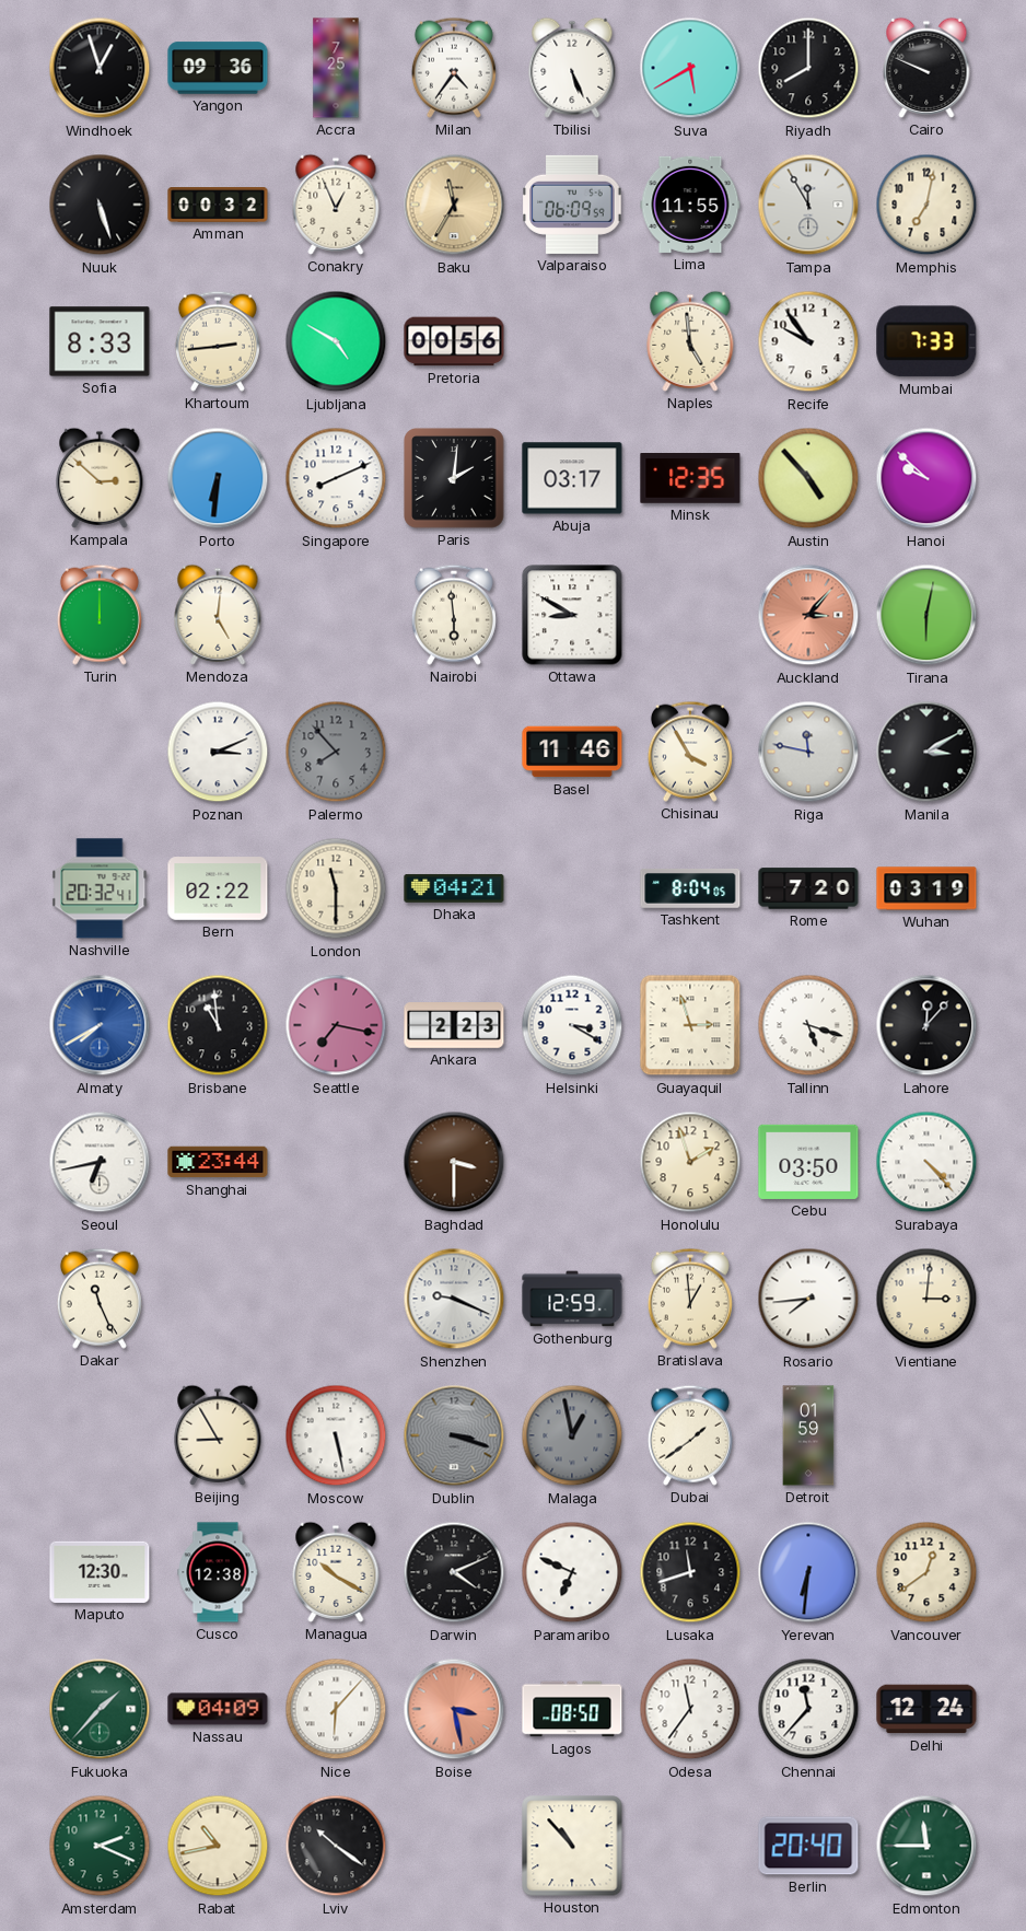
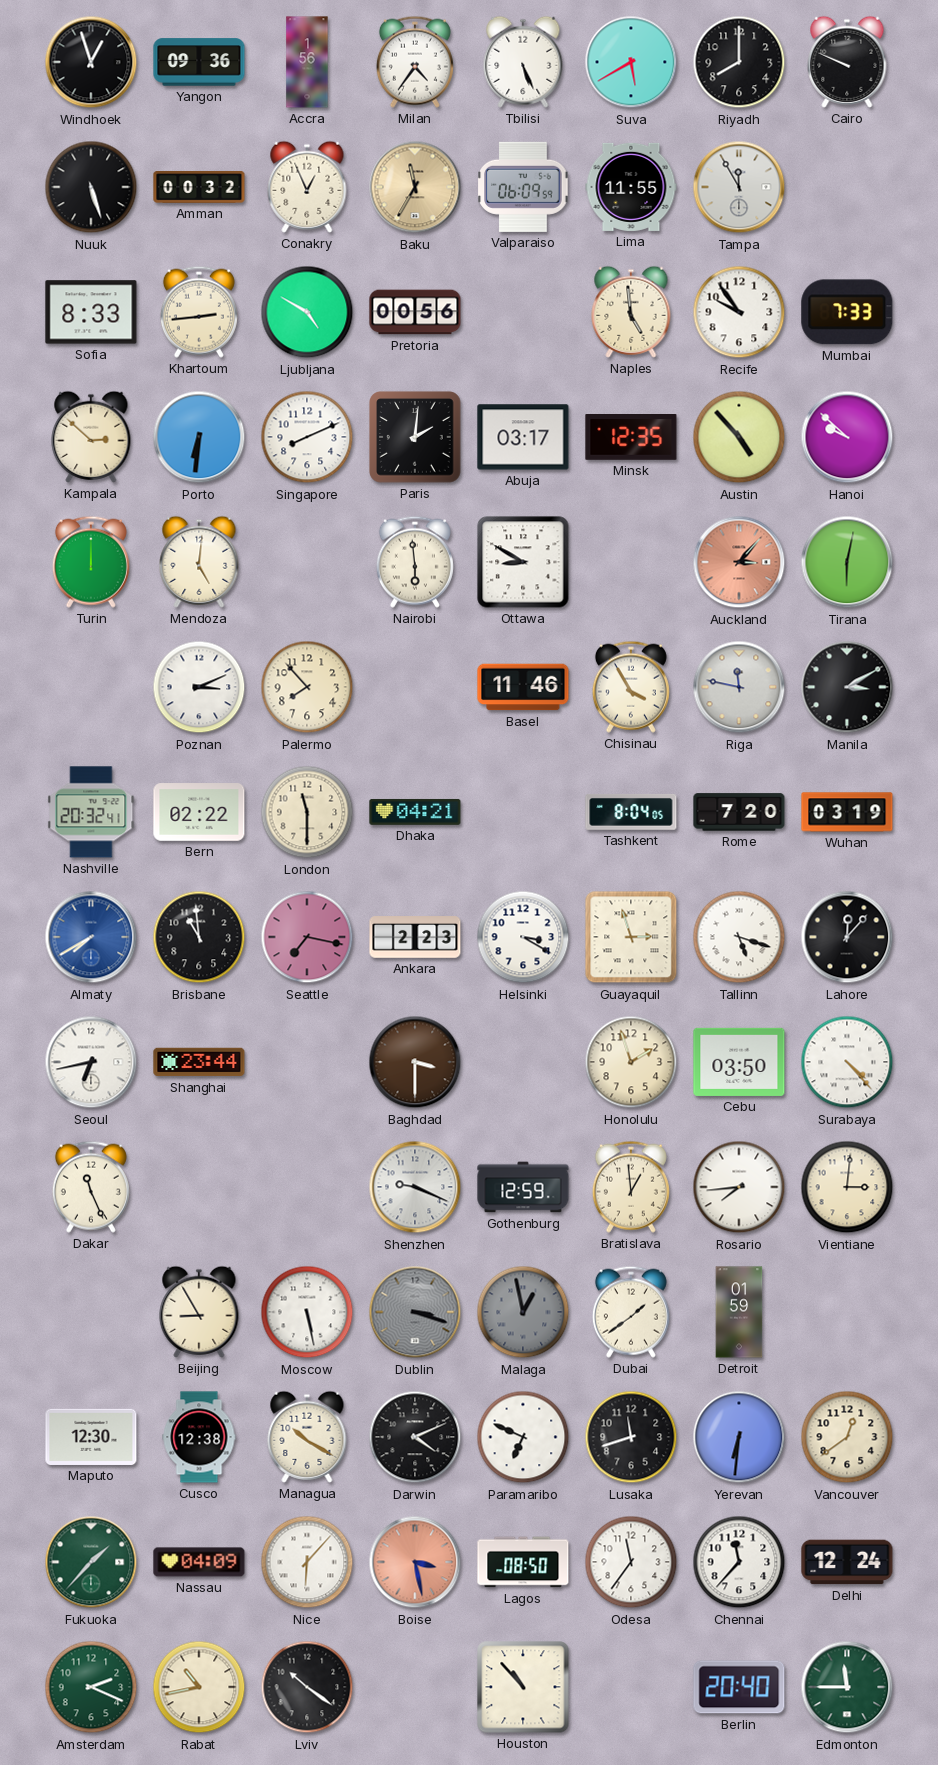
Accra: 7:25 -> 1:56 (307, 62)
Memphis: 7:02 -> none (926, 205)
Palermo dial: grey -> cream (307, 687)
